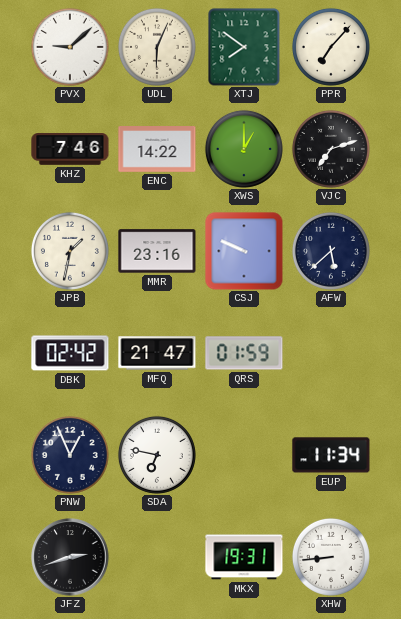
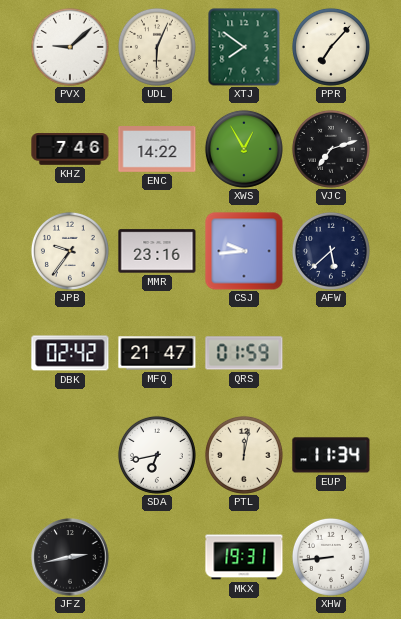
XWS: 1:00 -> 12:55 (244, 149)
JPB: 1:32 -> 9:36 (70, 251)
CSJ: 9:49 -> 9:44 (244, 251)
PNW: 12:56 -> none (70, 455)
SDA: 6:47 -> 6:43 (157, 455)
PTL: none -> 12:02 (244, 455)
JFZ: 2:42 -> 2:43 (70, 557)
